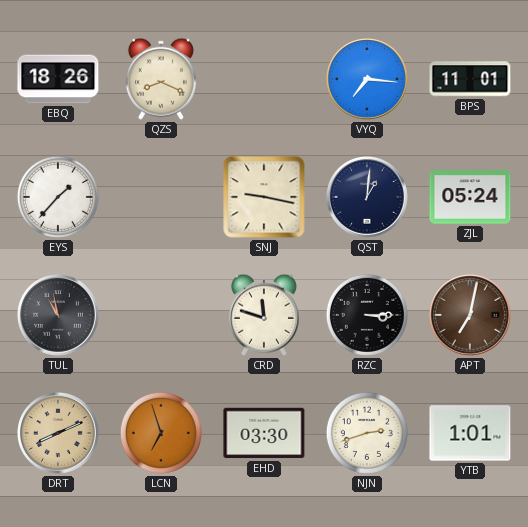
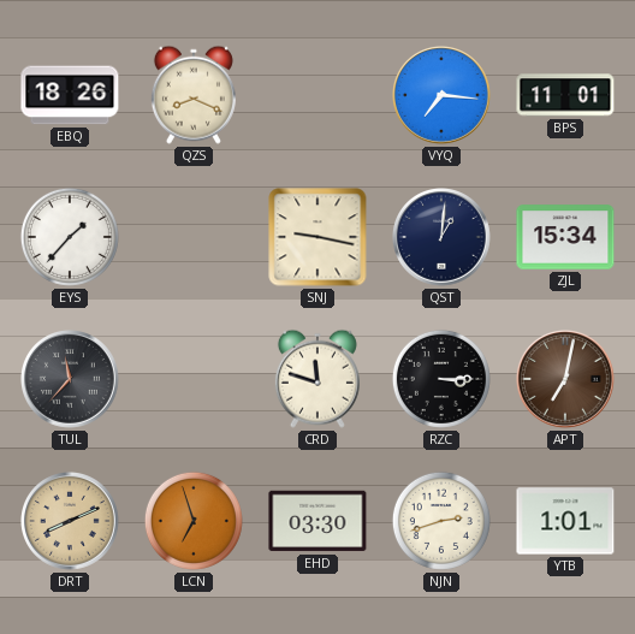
ZJL: 05:24 -> 15:34 (565, 237)
TUL: 10:58 -> 11:37 (71, 380)
